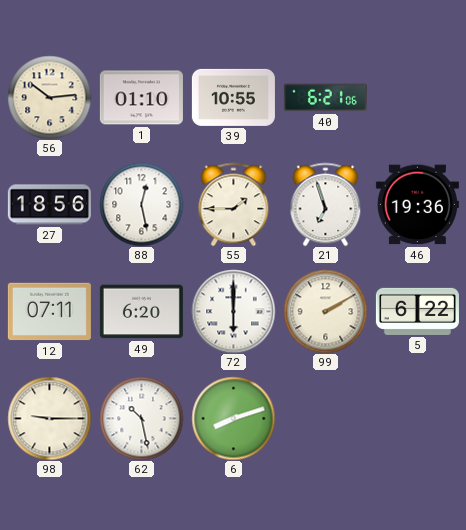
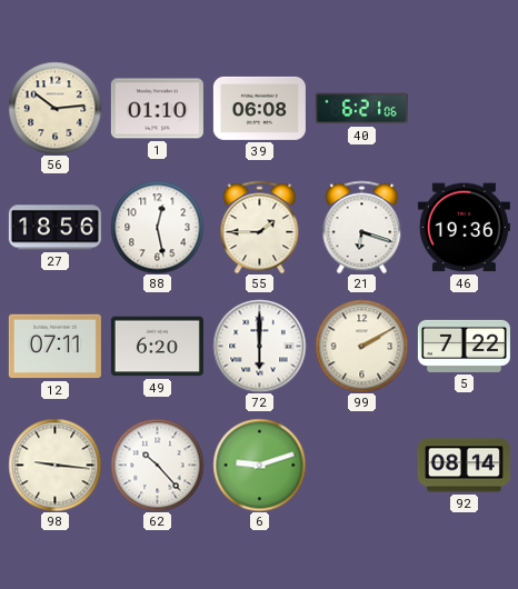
39: 10:55 -> 06:08 (259, 108)
21: 6:57 -> 6:18 (362, 227)
5: 6:22 -> 7:22 (464, 346)
98: 9:15 -> 9:16 (54, 465)
62: 10:28 -> 10:23 (157, 465)
6: 8:12 -> 9:12 (259, 465)
92: none -> 08:14 (464, 466)
